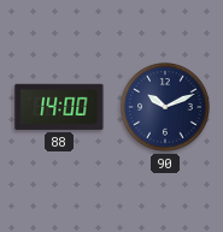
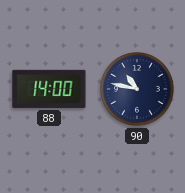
90: 10:11 -> 10:47 (137, 89)
